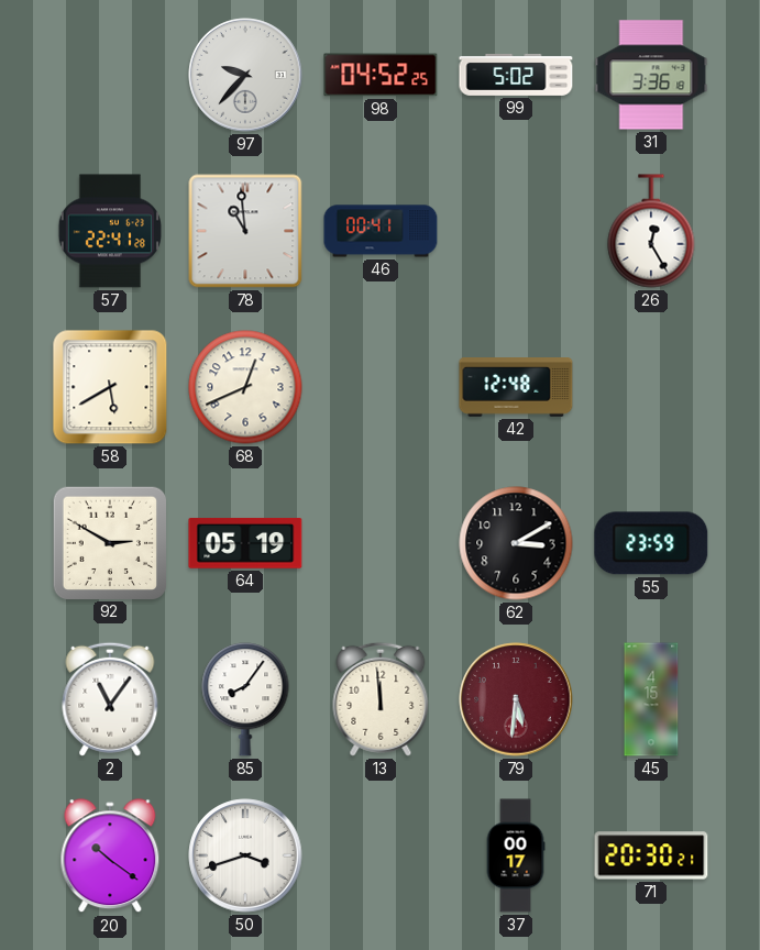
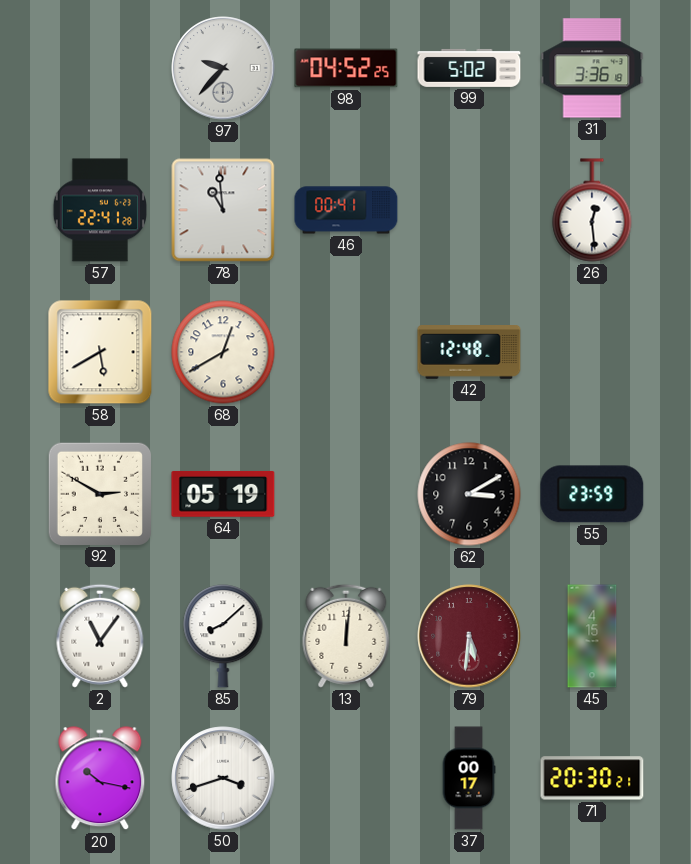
26: 12:25 -> 12:29 (592, 210)
68: 12:41 -> 12:40 (223, 352)
85: 8:06 -> 8:08 (223, 636)
13: 11:59 -> 12:01 (346, 636)
20: 10:21 -> 10:17 (100, 779)
